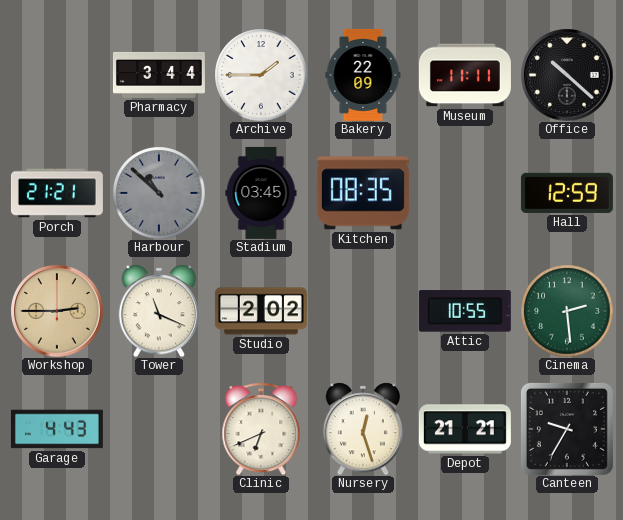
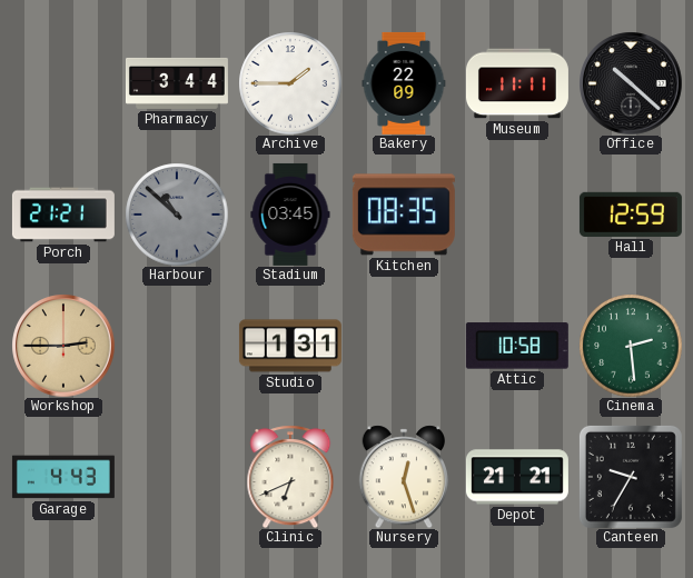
Tower: 11:19 -> none (159, 311)
Studio: 2:02 -> 1:31 (290, 346)
Attic: 10:55 -> 10:58 (517, 346)
